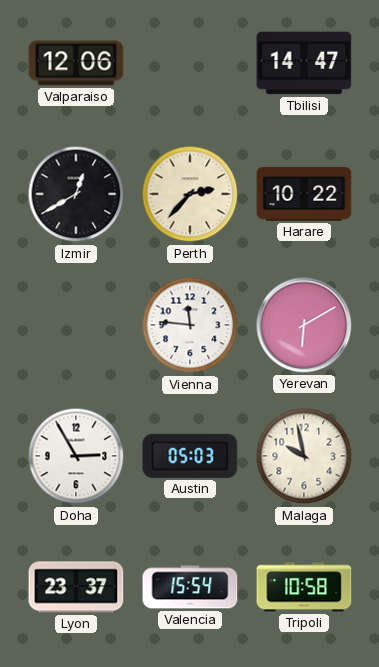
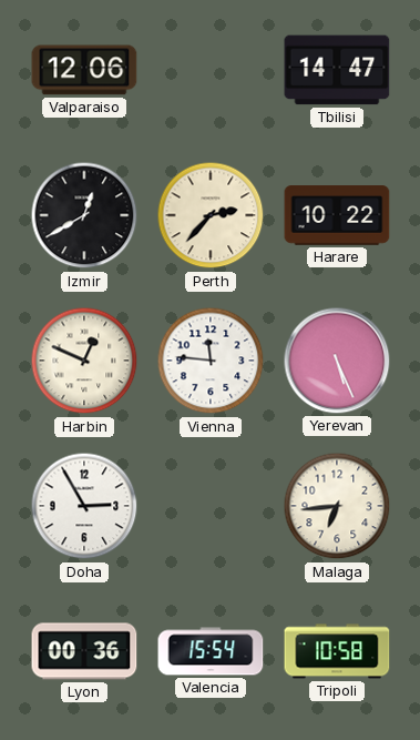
Harbin: none -> 12:49 (84, 361)
Yerevan: 6:10 -> 5:26 (337, 361)
Austin: 05:03 -> none (190, 456)
Malaga: 9:58 -> 6:44 (337, 506)
Lyon: 23:37 -> 00:36 (84, 651)
